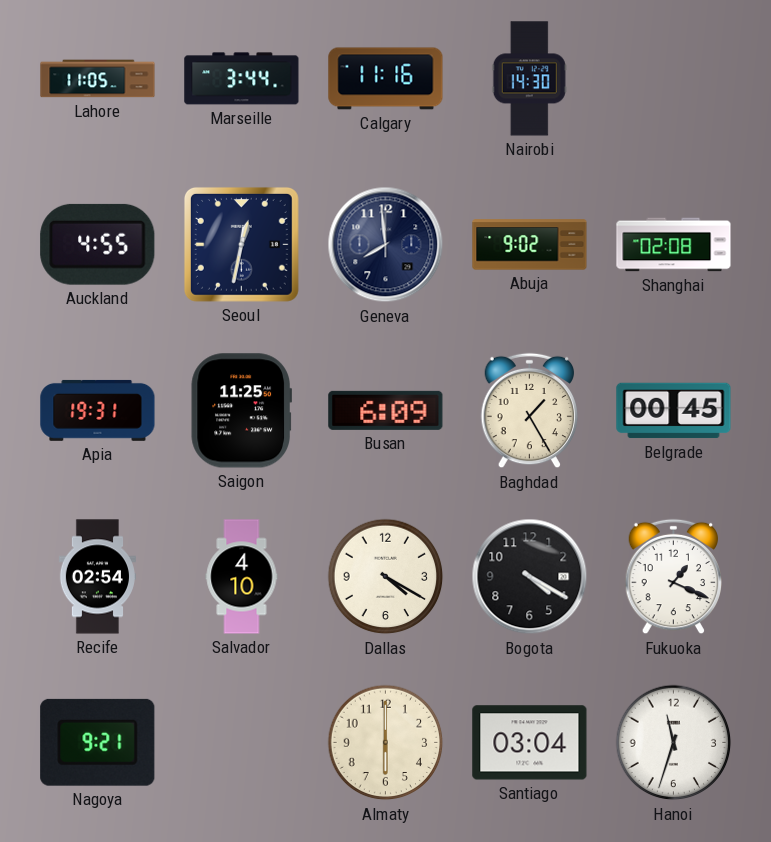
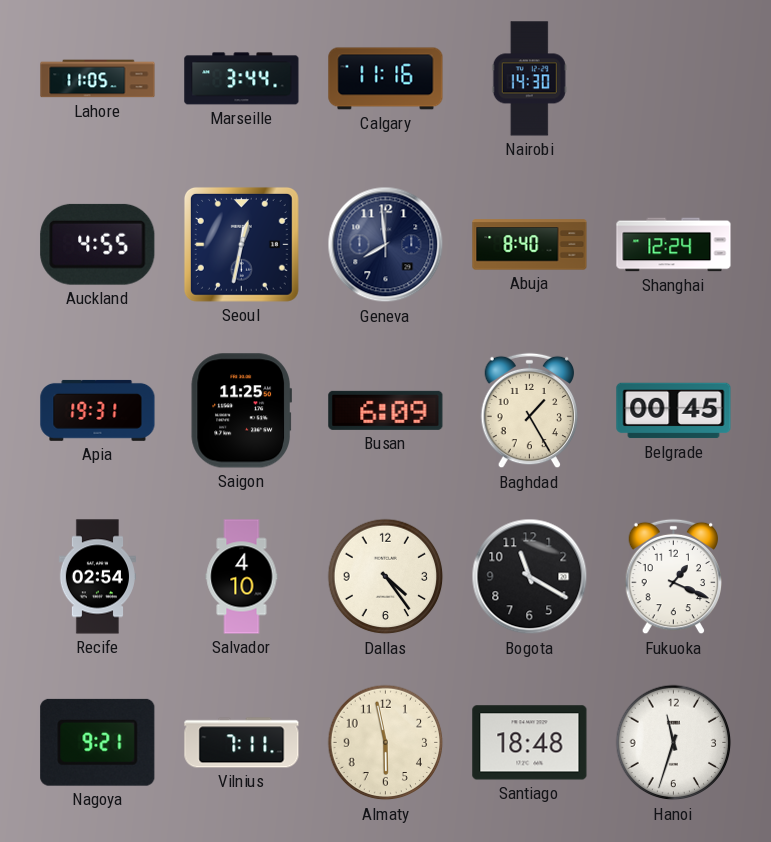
Abuja: 9:02 -> 8:40 (530, 245)
Shanghai: 02:08 -> 12:24 (674, 245)
Dallas: 4:20 -> 4:24 (386, 577)
Bogota: 4:20 -> 11:20 (530, 577)
Vilnius: none -> 7:11 (242, 743)
Almaty: 6:00 -> 5:58 (386, 743)
Santiago: 03:04 -> 18:48 (530, 743)
